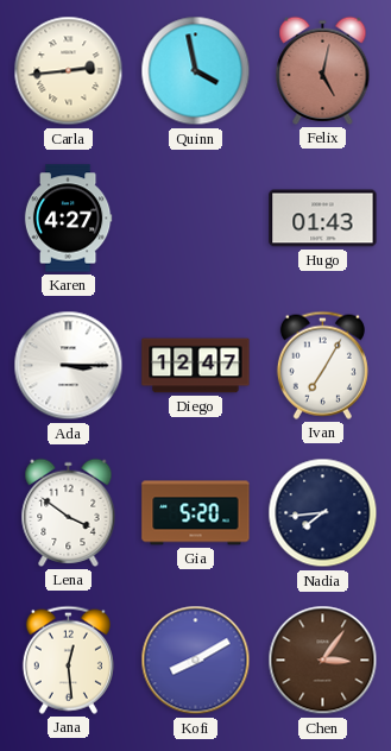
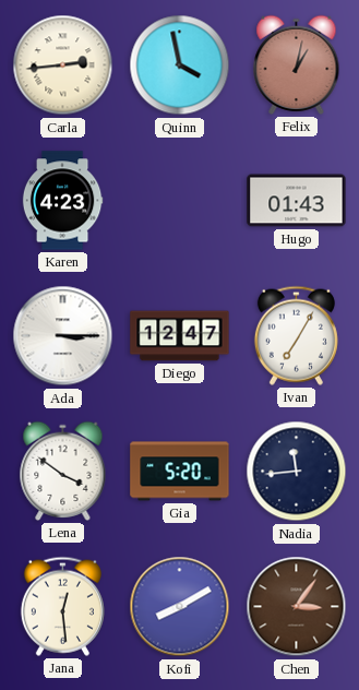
Felix: 5:02 -> 1:02 (297, 64)
Karen: 4:27 -> 4:23 (62, 201)
Nadia: 7:44 -> 11:44 (297, 472)
